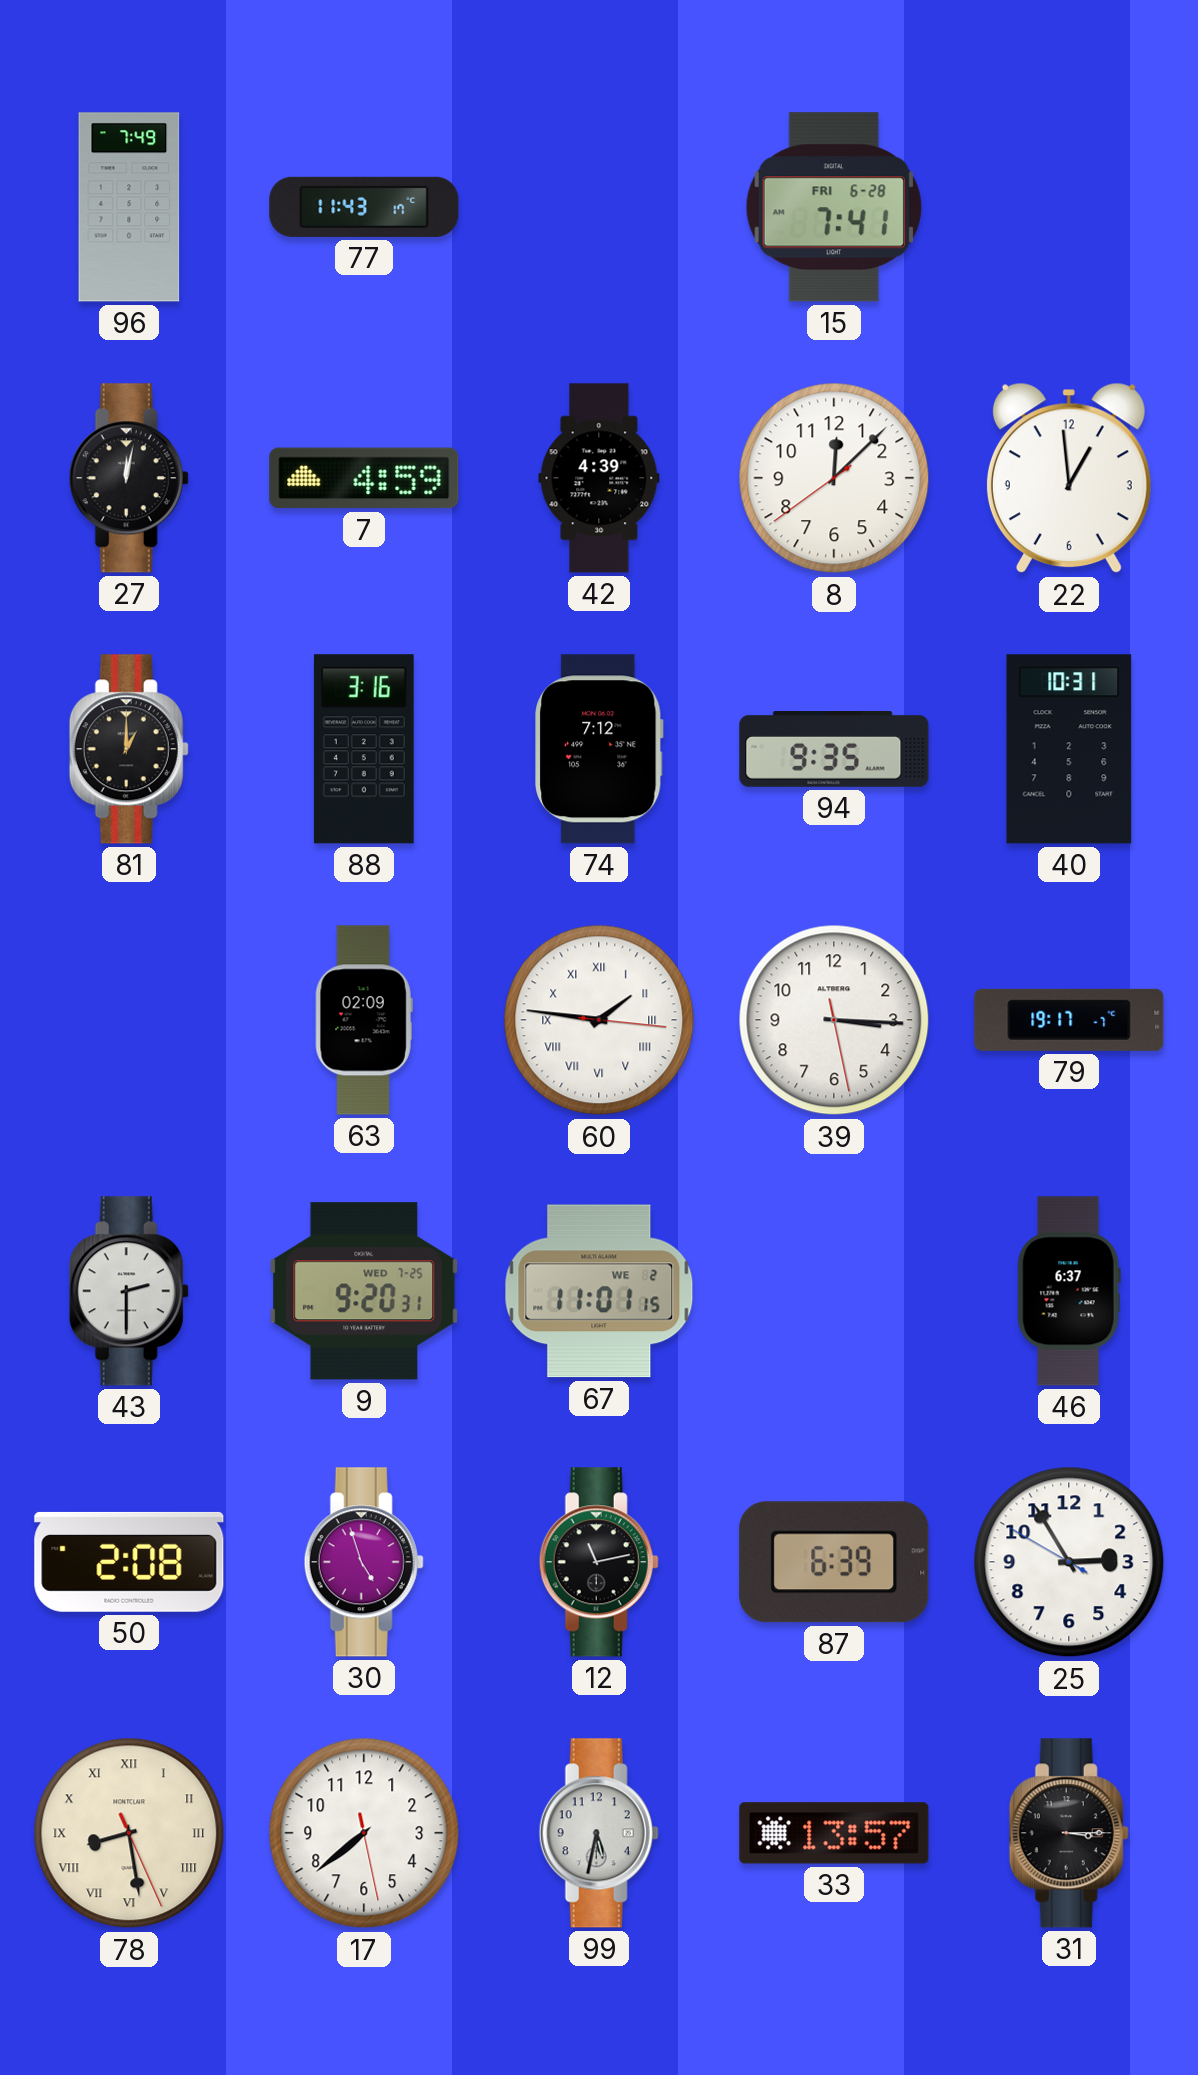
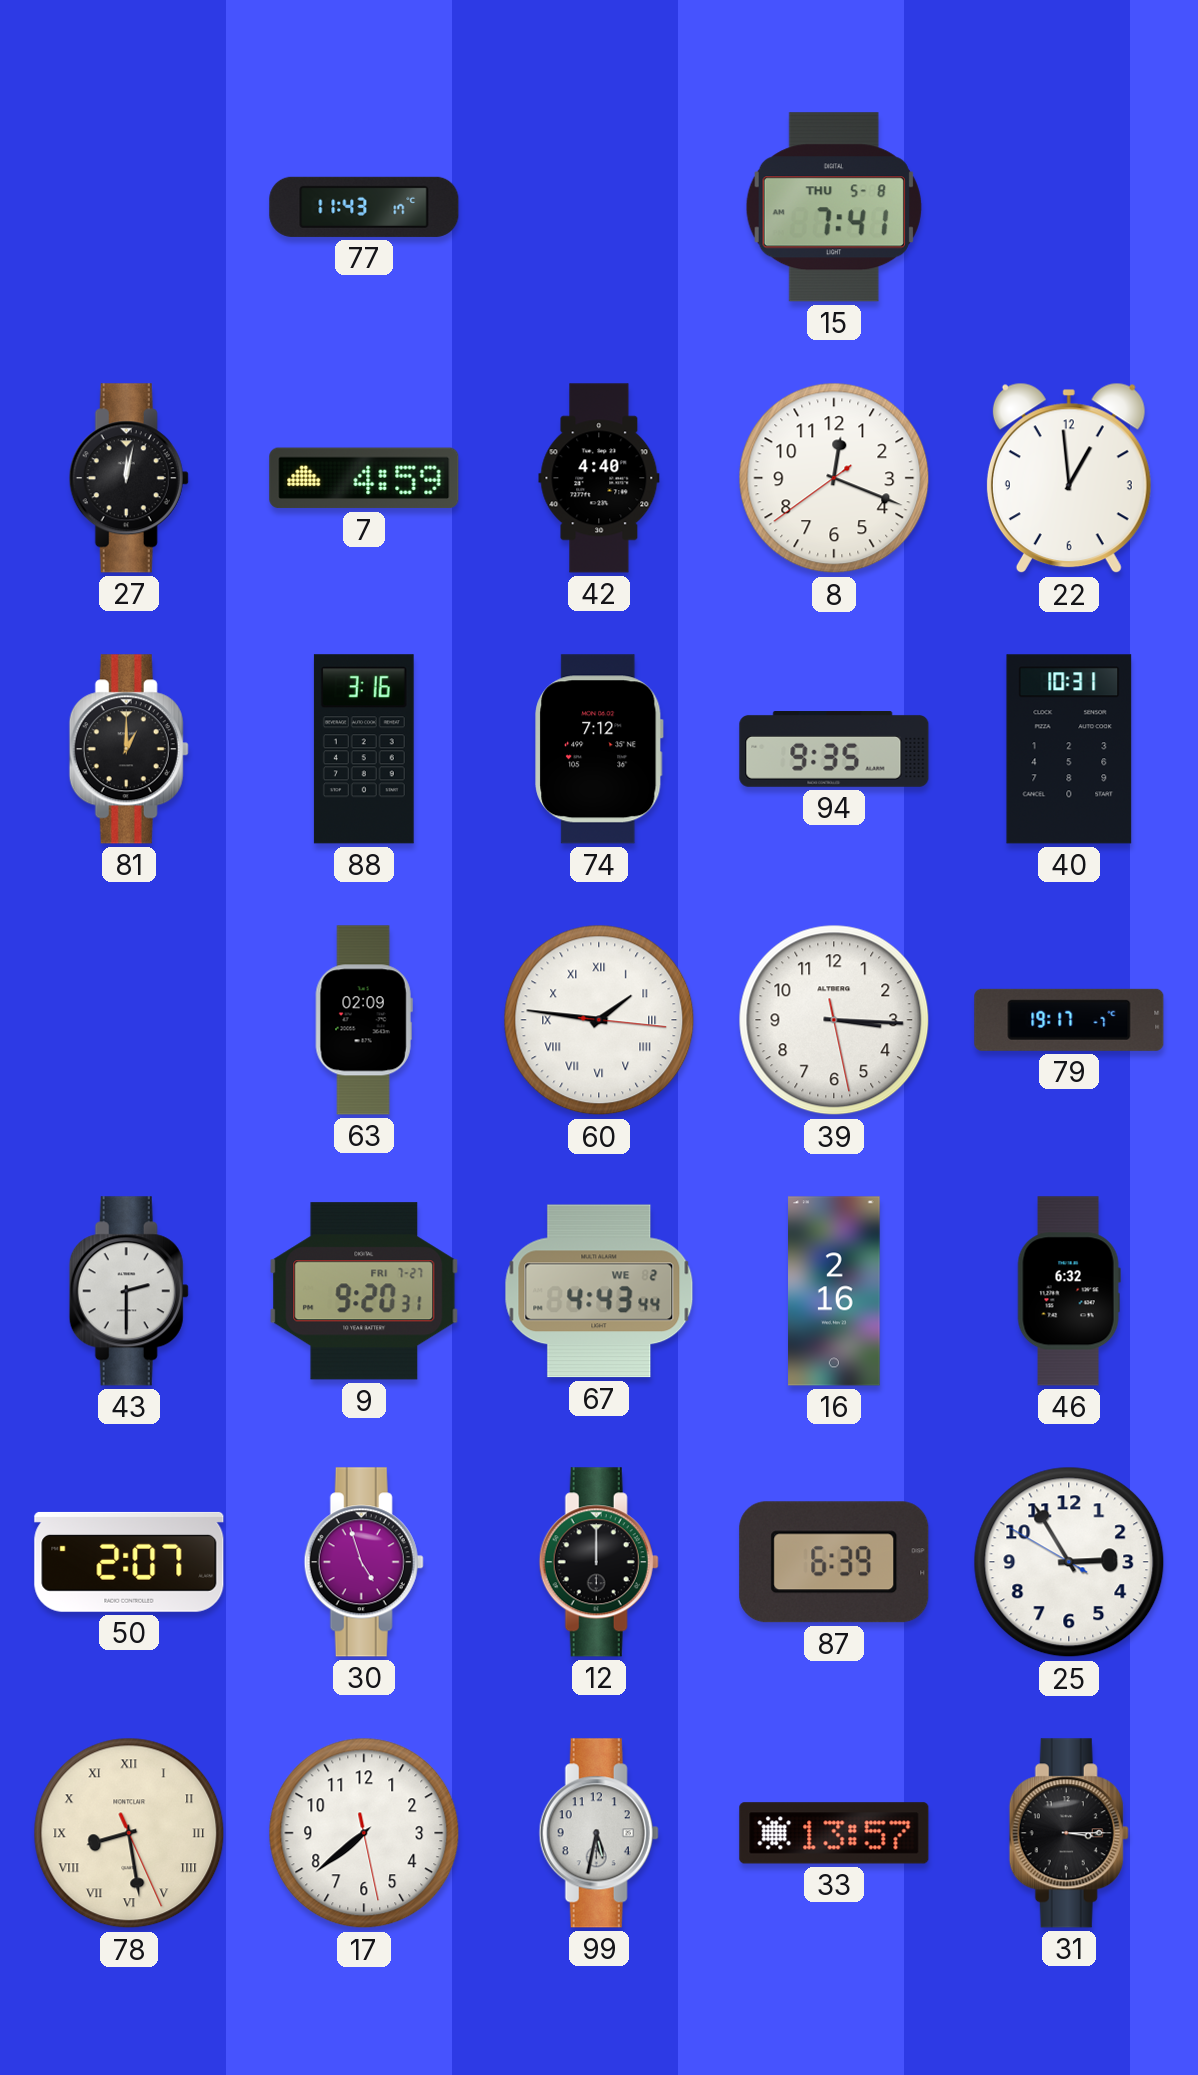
96: 7:49 -> none (129, 207)
15 date: FRI 6-28 -> THU 5-8 (834, 207)
42: 4:39 -> 4:40 (599, 478)
8: 12:07 -> 12:18 (834, 478)
9 date: WED 7-25 -> FRI 7-27 (364, 1291)
67: 11:01 -> 4:43 (599, 1291)
16: none -> 2:16 (834, 1291)
46: 6:37 -> 6:32 (1069, 1291)
50: 2:08 -> 2:07 (129, 1562)
12: 11:13 -> 12:00 (599, 1562)
